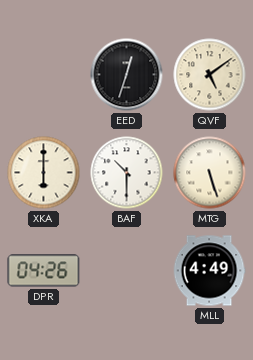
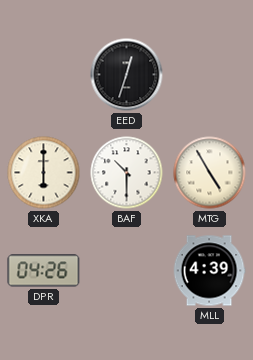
QVF: 5:09 -> none (210, 75)
MTG: 5:27 -> 4:55 (210, 173)
MLL: 4:49 -> 4:39 (209, 271)
